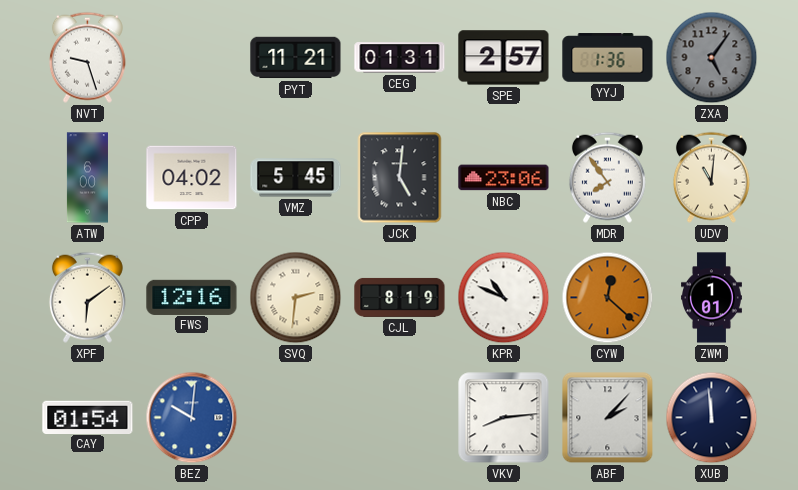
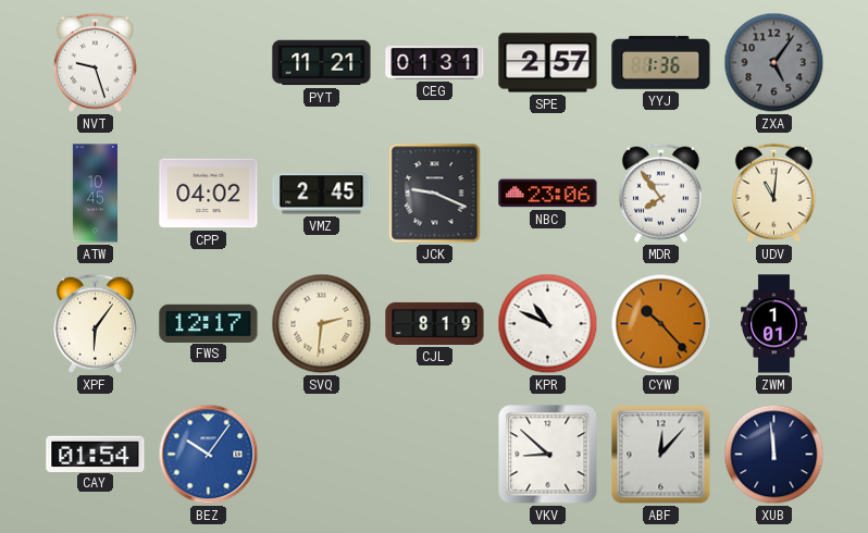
ATW: 6:00 -> 10:45 (95, 194)
VMZ: 5:45 -> 2:45 (322, 194)
JCK: 5:01 -> 9:19 (435, 194)
XPF: 6:09 -> 6:06 (95, 323)
FWS: 12:16 -> 12:17 (209, 323)
CYW: 12:22 -> 10:23 (661, 324)
BEZ: 10:01 -> 10:06 (209, 455)
VKV: 8:14 -> 8:52 (548, 455)
ABF: 2:07 -> 12:07 (661, 455)
